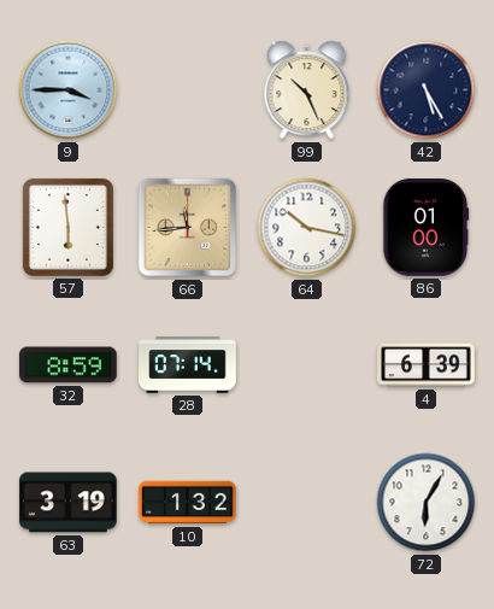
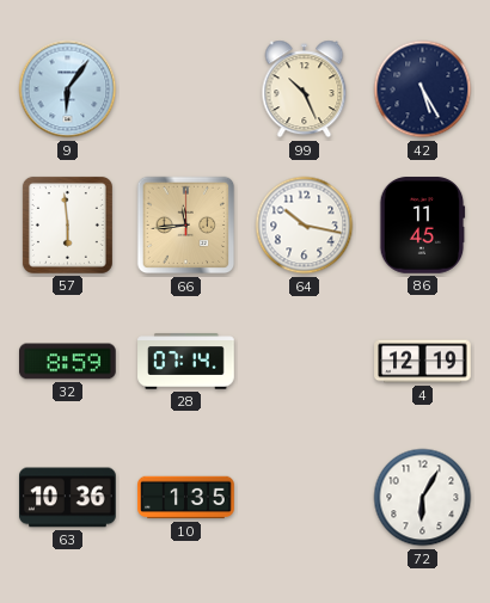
9: 3:45 -> 6:06 (68, 90)
86: 01:00 -> 11:45 (422, 226)
4: 6:39 -> 12:19 (423, 362)
63: 3:19 -> 10:36 (68, 498)
10: 1:32 -> 1:35 (186, 498)
